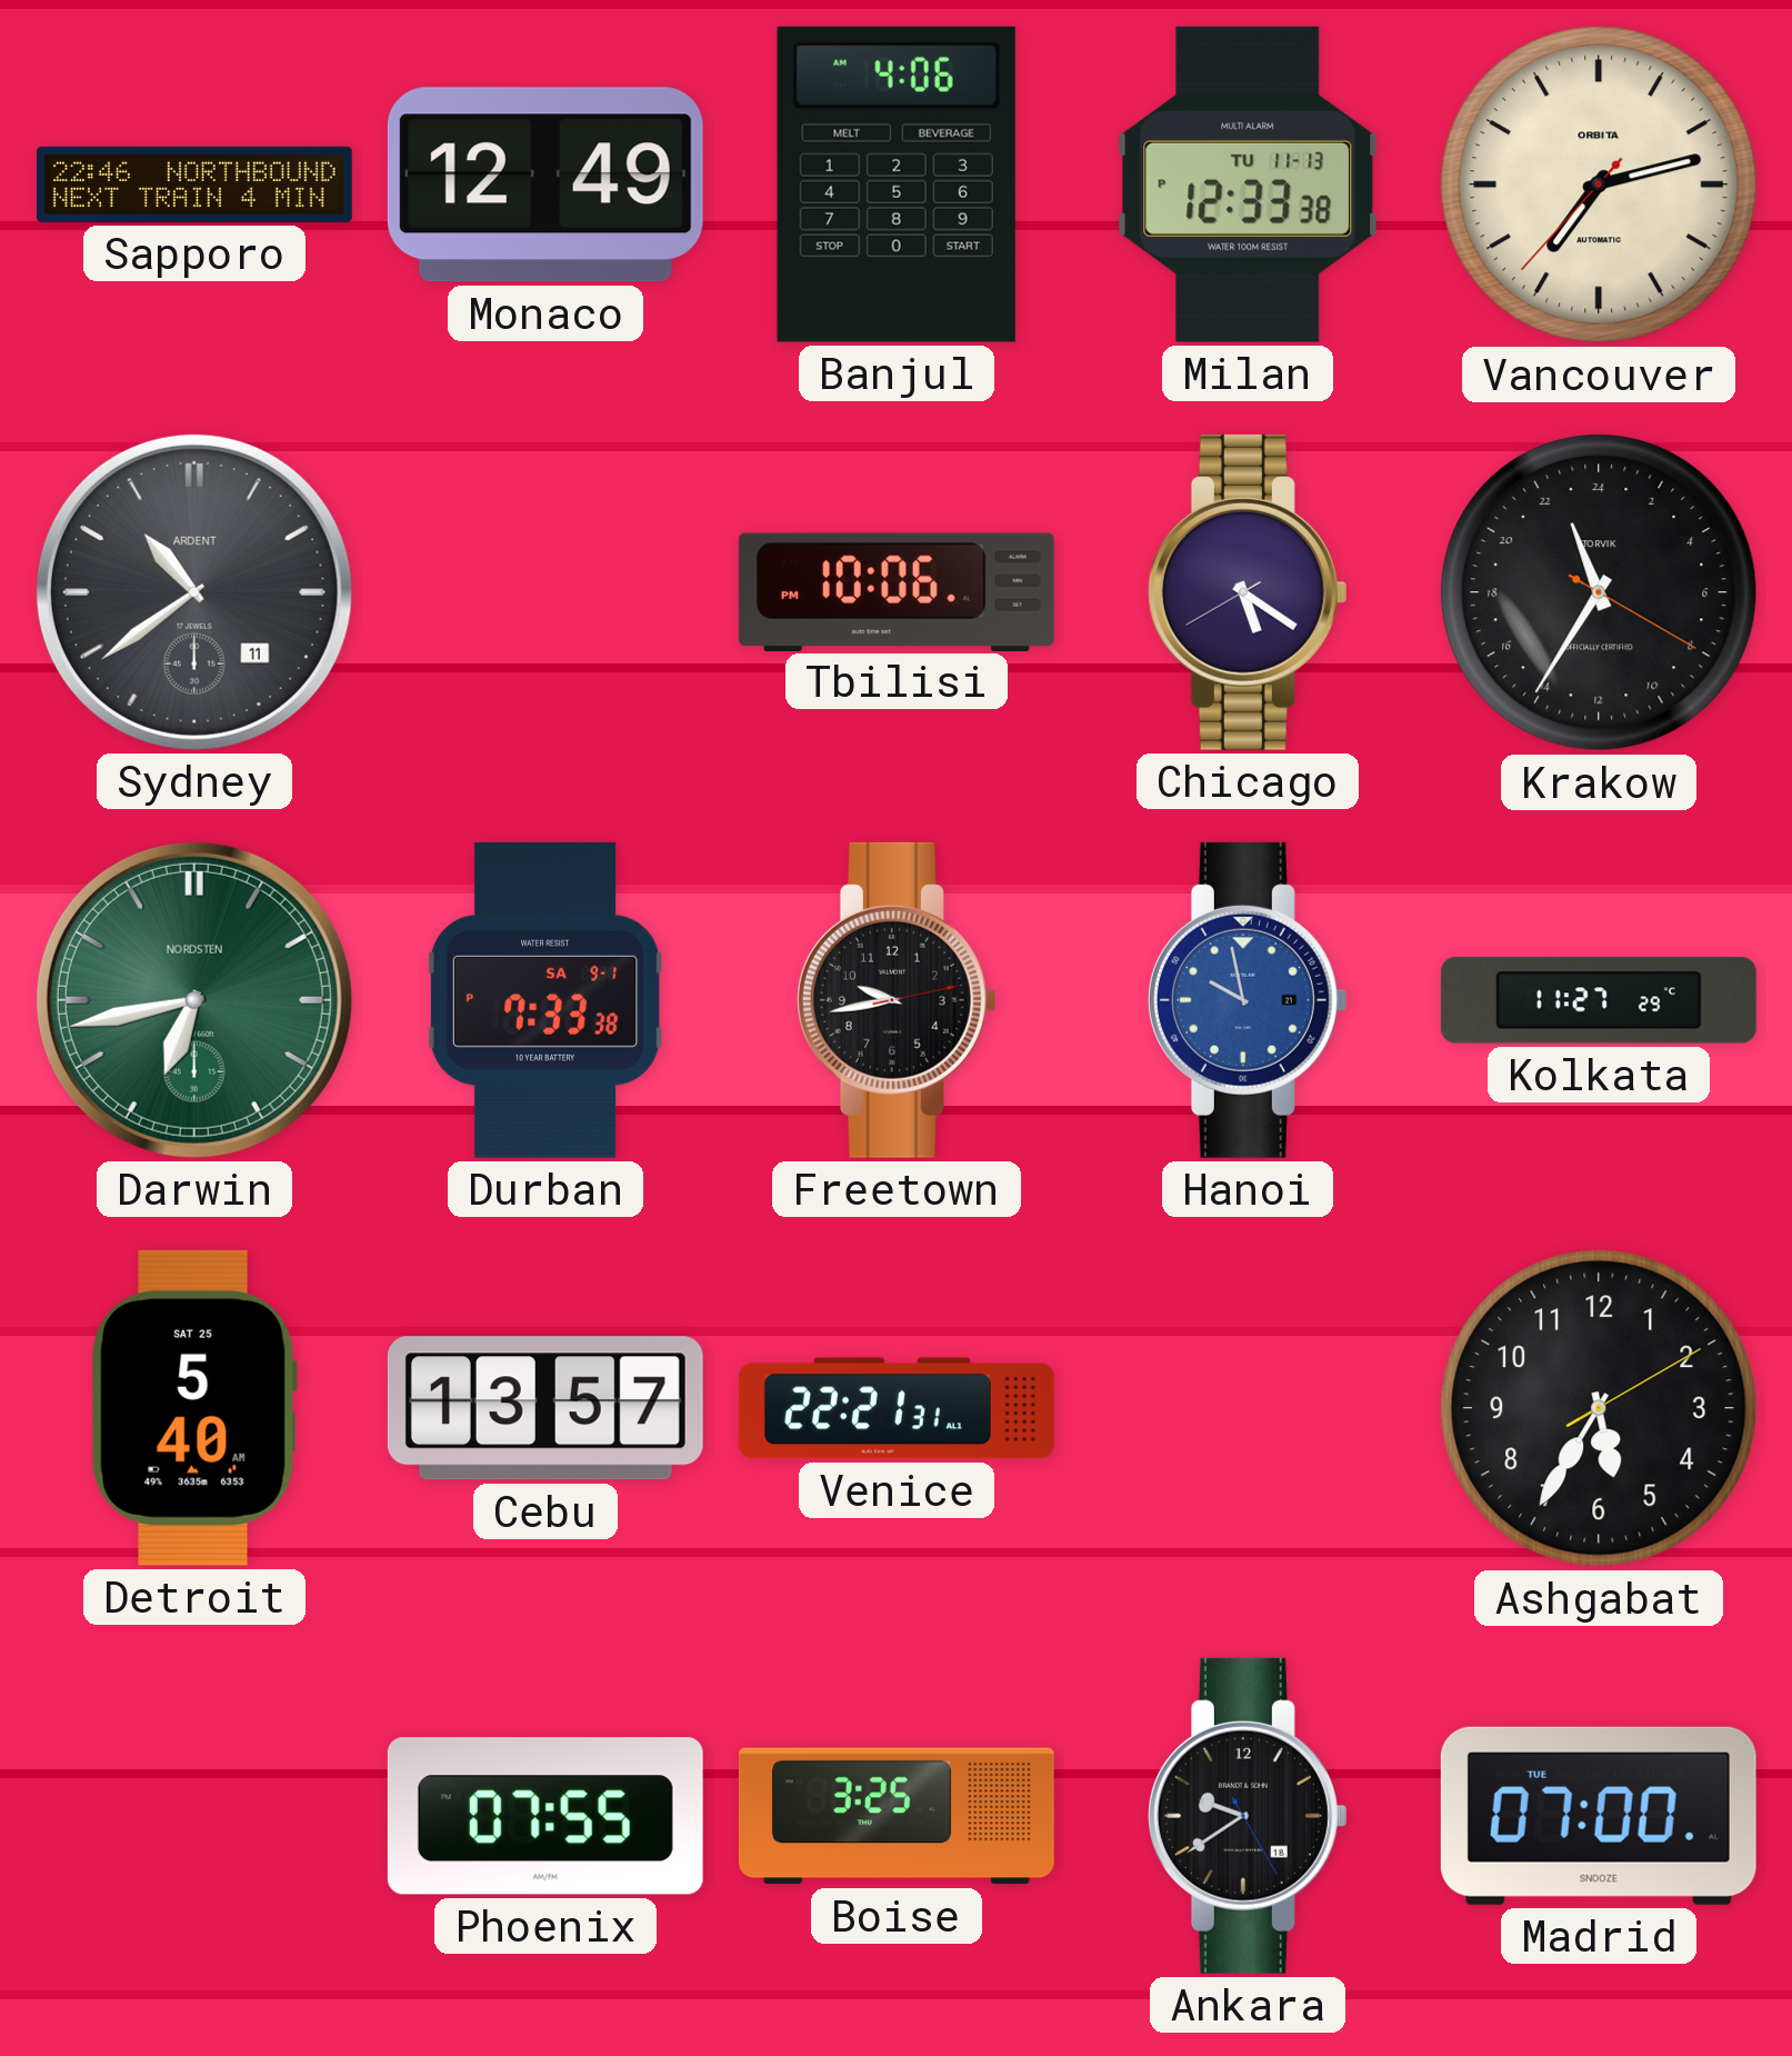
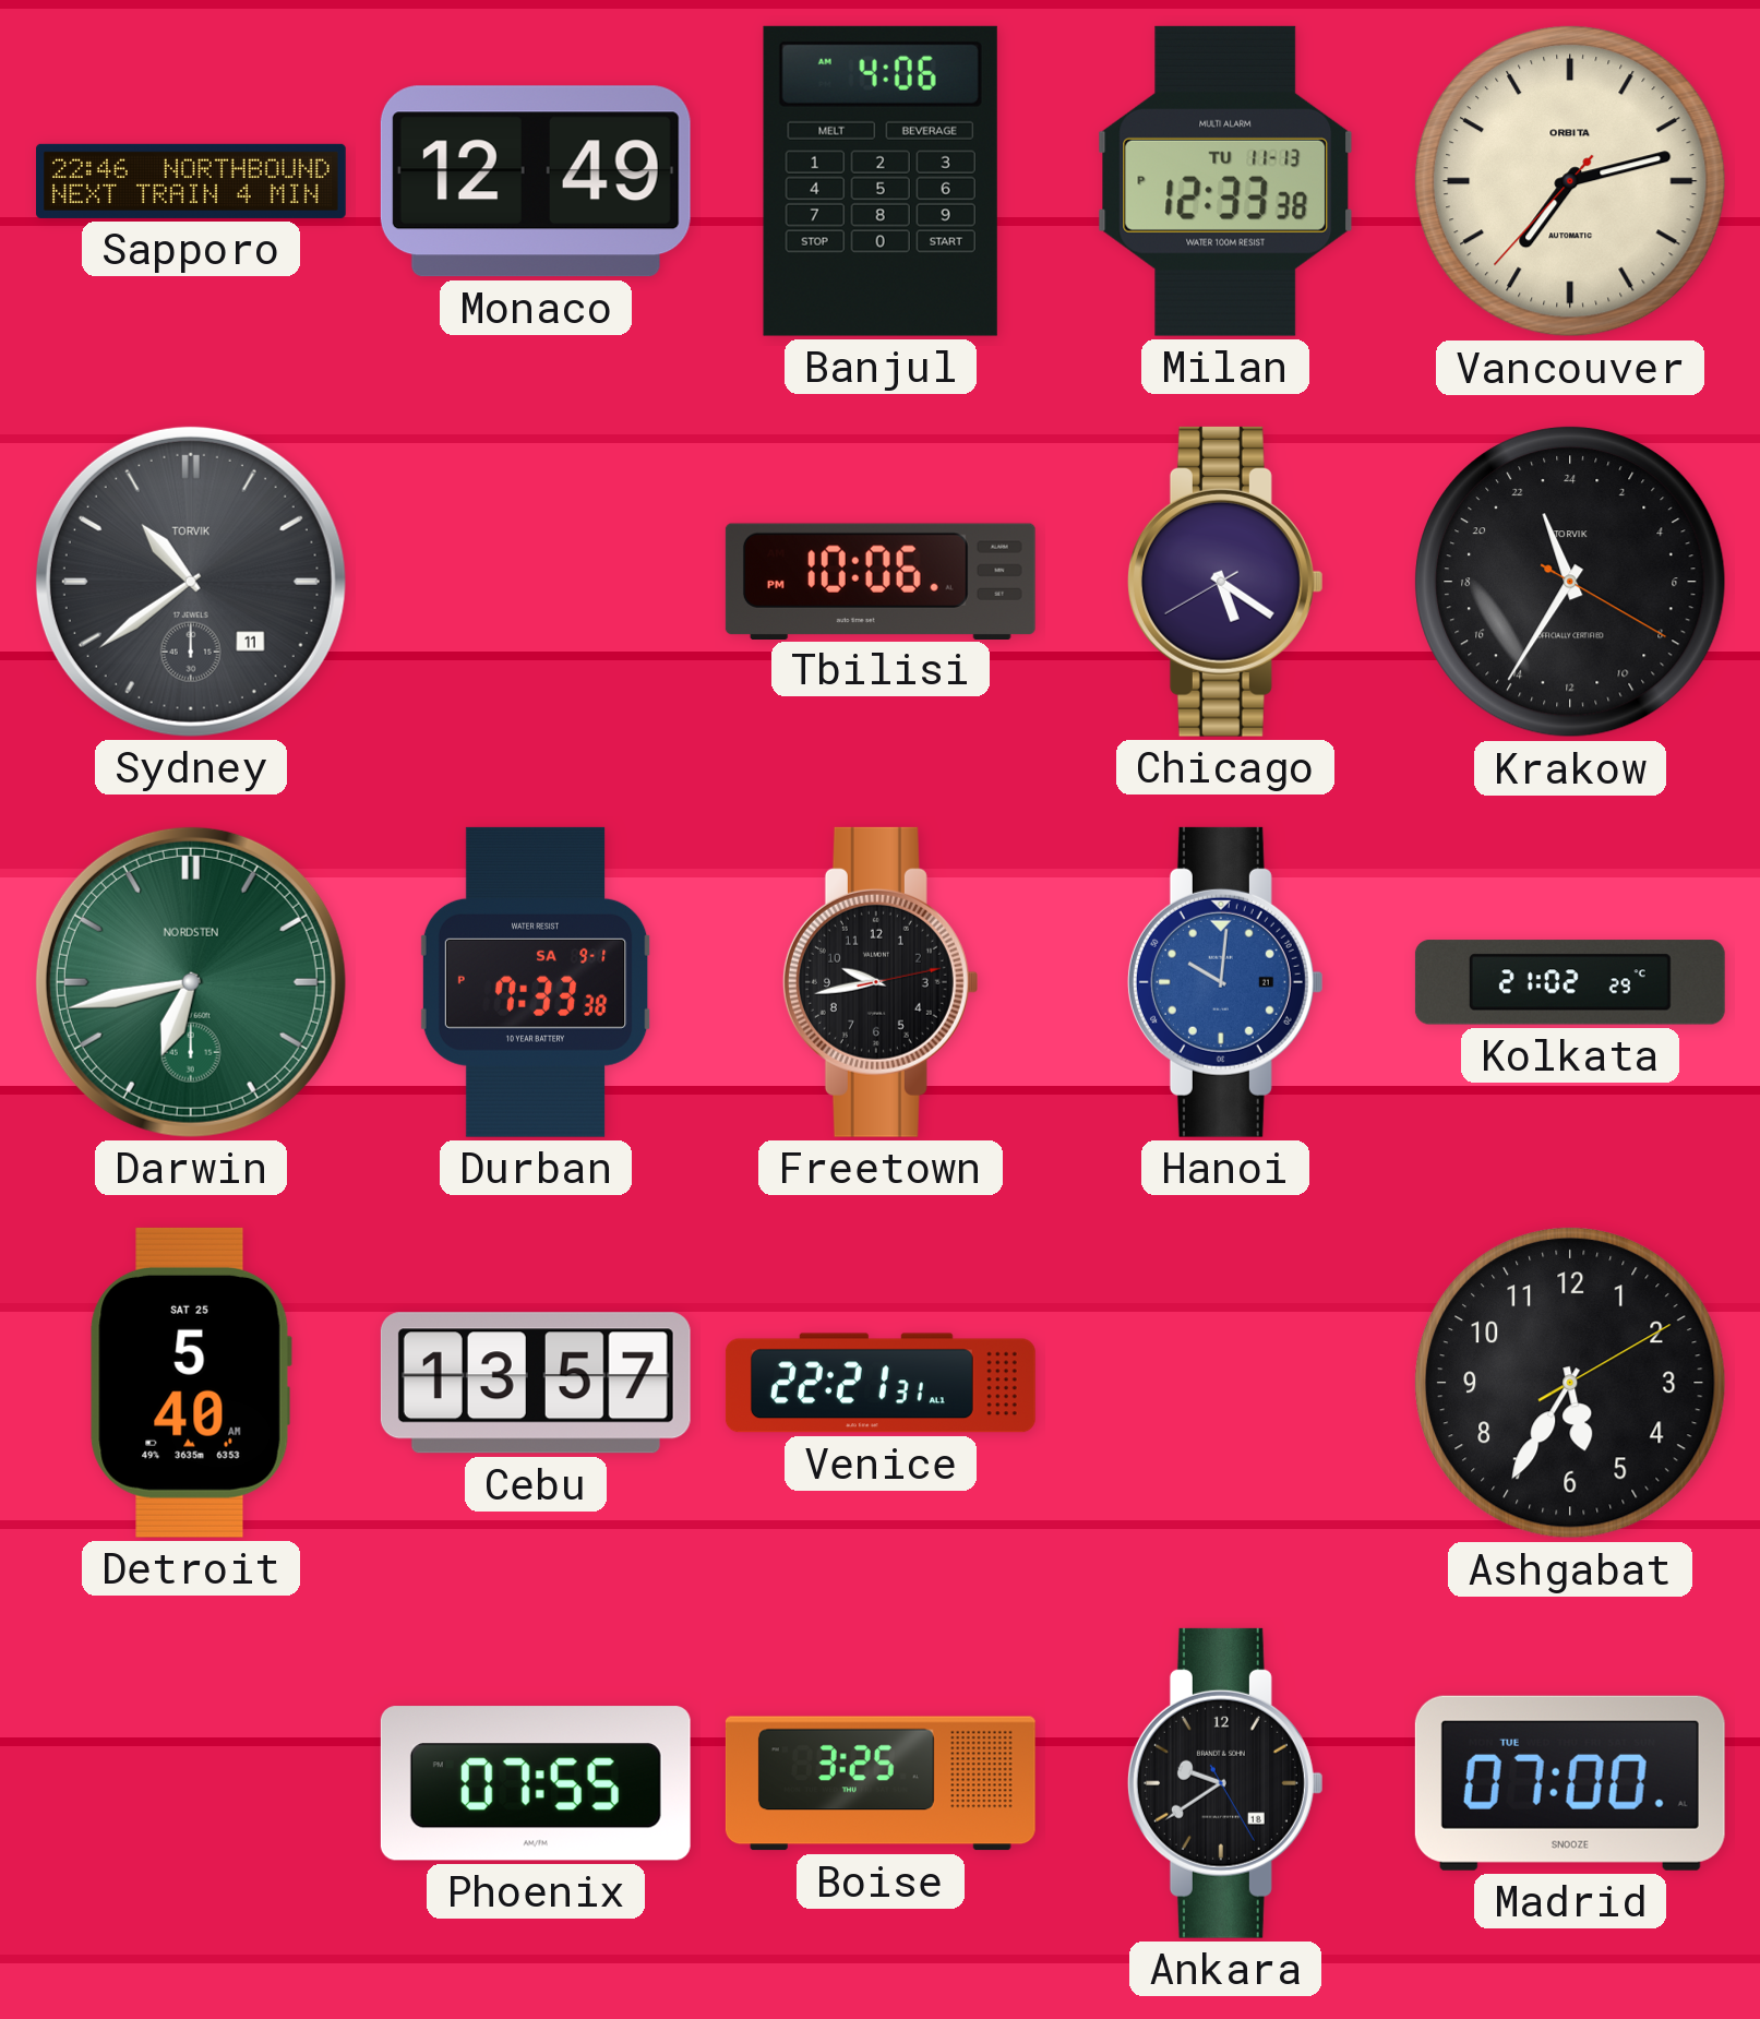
Sydney brand: ARDENT -> TORVIK (191, 582)
Hanoi: 9:58 -> 10:01 (1225, 982)
Kolkata: 11:27 -> 21:02 (1570, 982)
